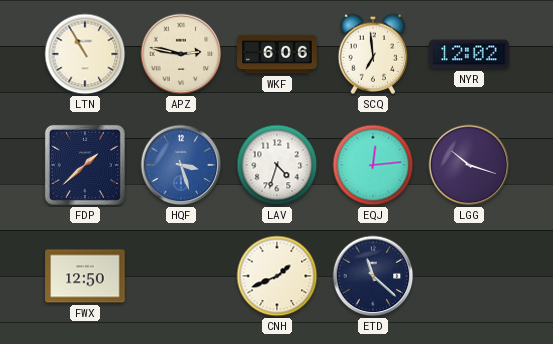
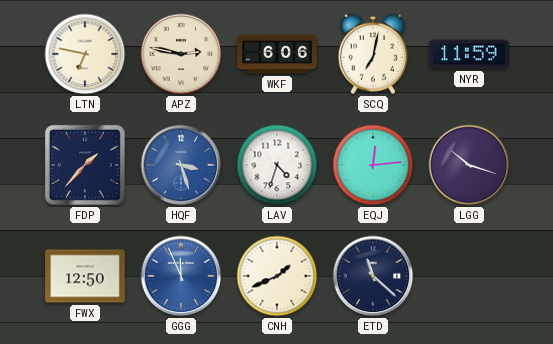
LTN: 10:55 -> 6:47 (85, 54)
SCQ: 6:59 -> 7:02 (373, 54)
NYR: 12:02 -> 11:59 (469, 54)
FDP: 1:38 -> 1:37 (85, 165)
GGG: none -> 11:56 (181, 276)
